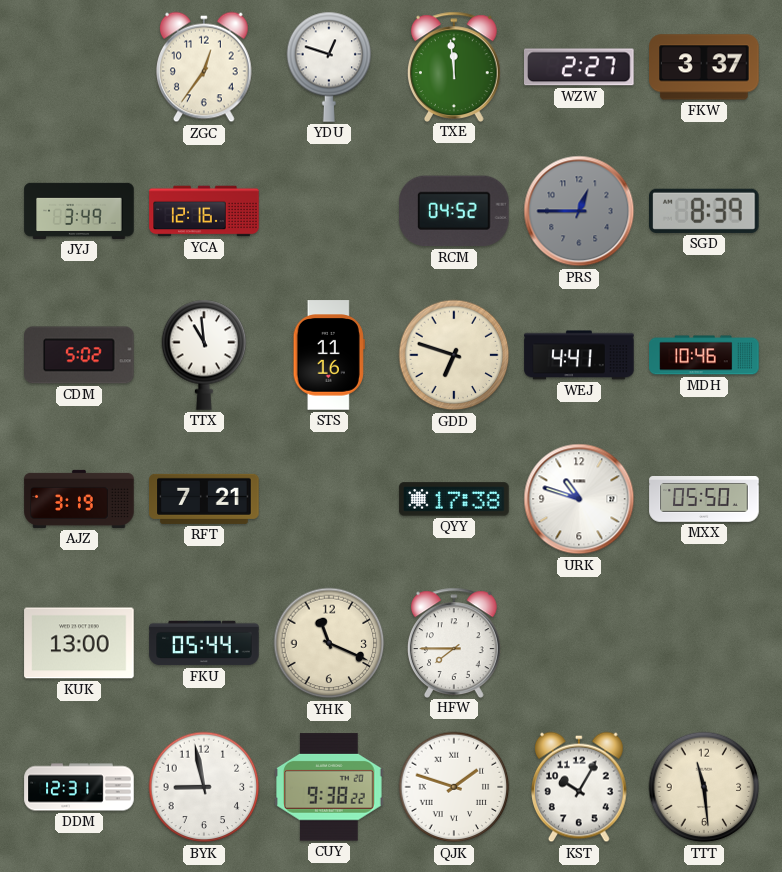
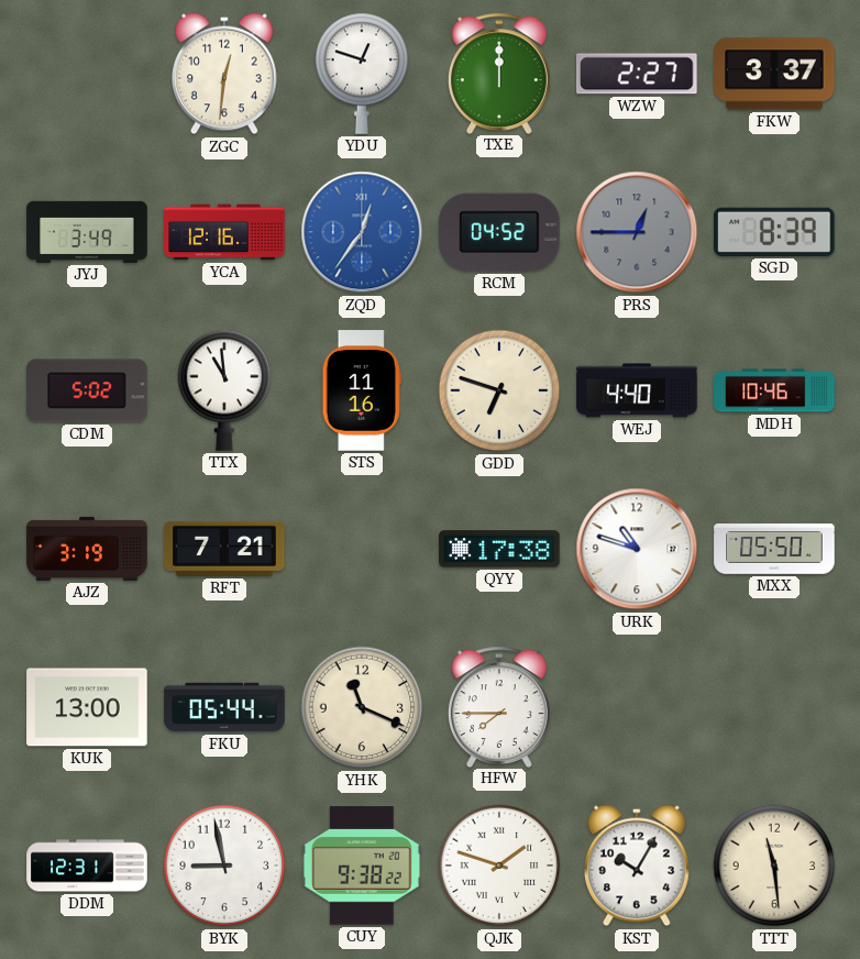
ZGC: 12:36 -> 12:31 (225, 74)
TXE: 11:59 -> 12:00 (499, 73)
ZQD: none -> 12:36 (362, 232)
WEJ: 4:41 -> 4:40 (637, 390)
